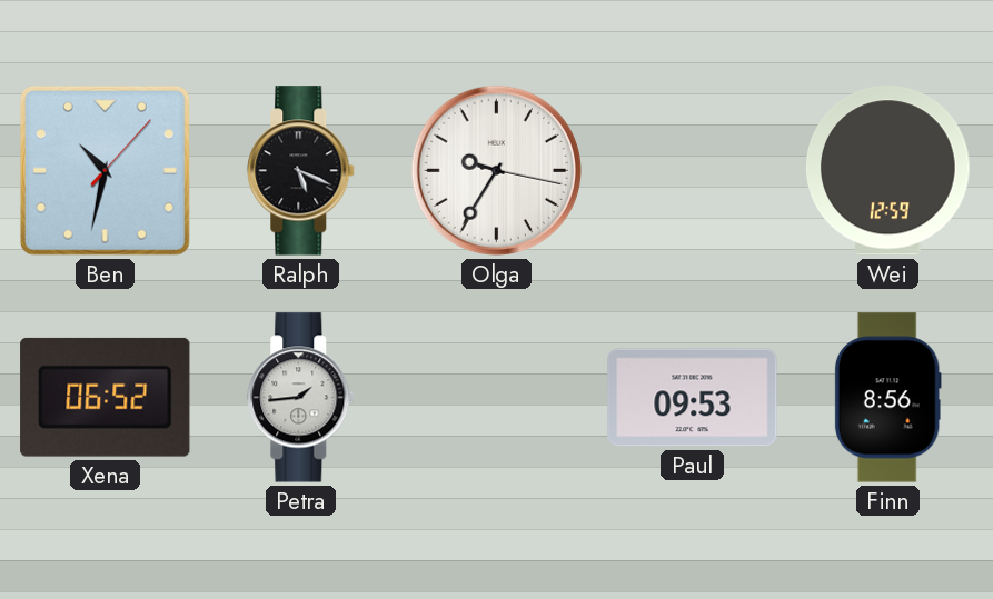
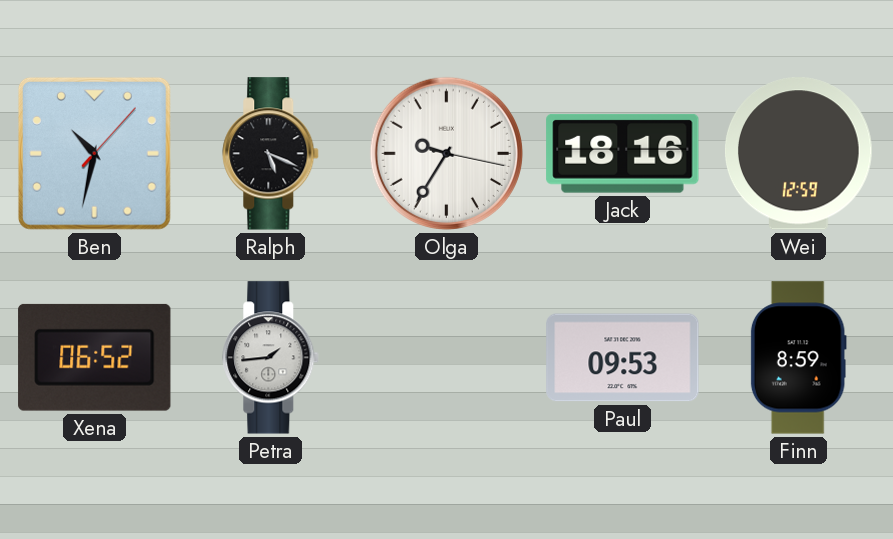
Jack: none -> 18:16 (623, 153)
Finn: 8:56 -> 8:59 (798, 358)
